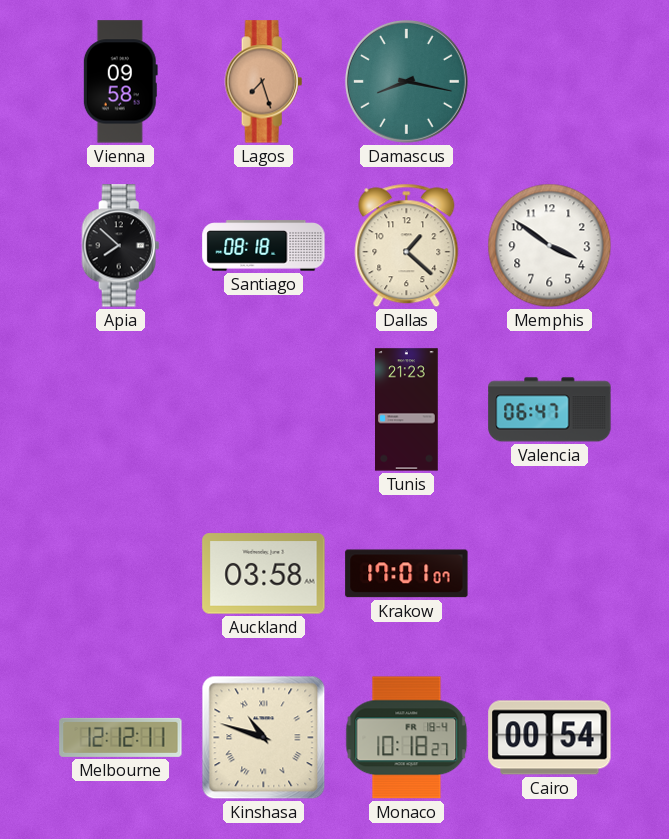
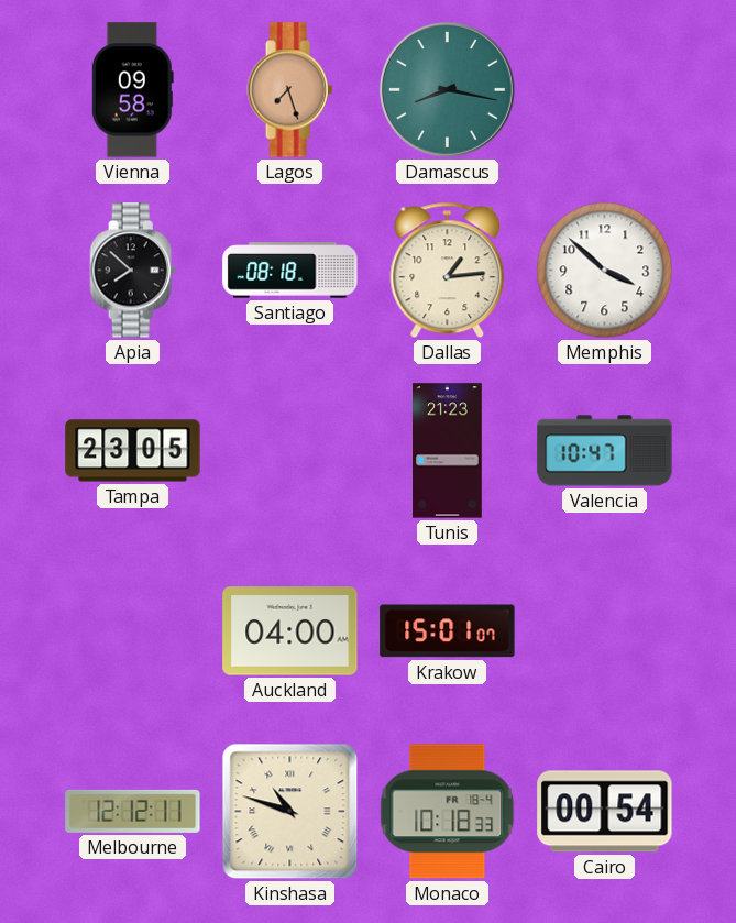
Dallas: 1:22 -> 1:14 (448, 271)
Memphis: 3:51 -> 3:52 (605, 271)
Tampa: none -> 23:05 (133, 451)
Valencia: 06:47 -> 10:47 (605, 451)
Auckland: 03:58 -> 04:00 (290, 631)
Krakow: 17:01 -> 15:01 (448, 631)
Monaco: 10:18:27 -> 10:18:33 (448, 812)
